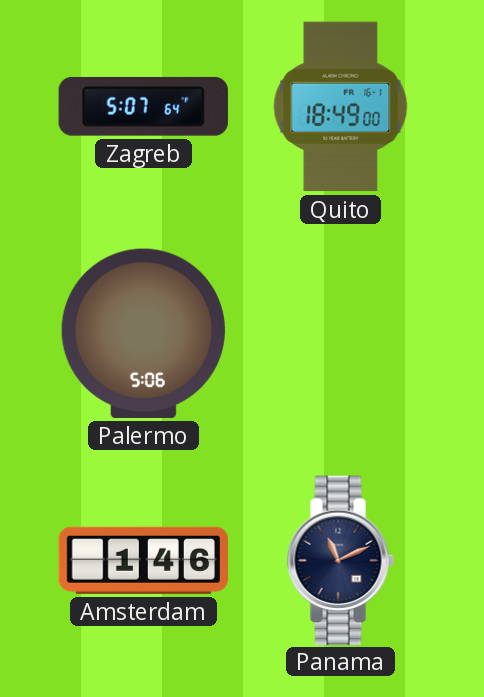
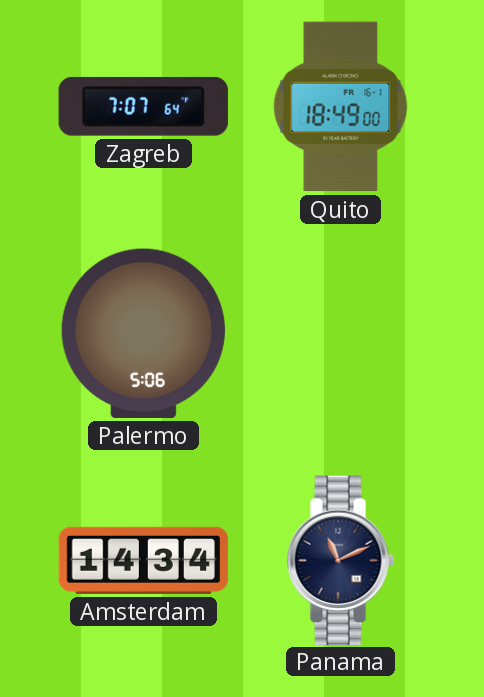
Zagreb: 5:07 -> 7:07 (143, 106)
Amsterdam: 1:46 -> 14:34 (144, 560)
